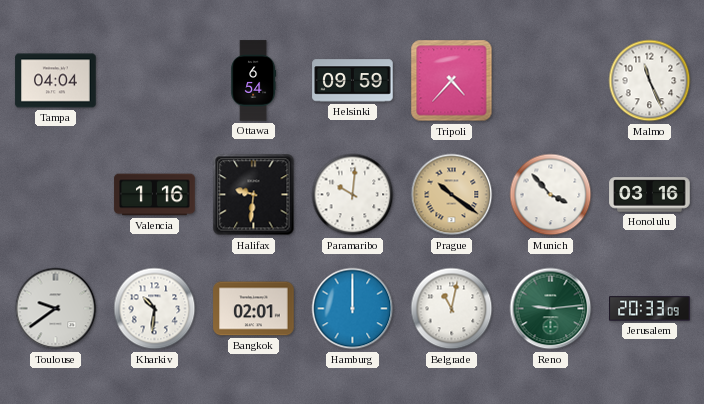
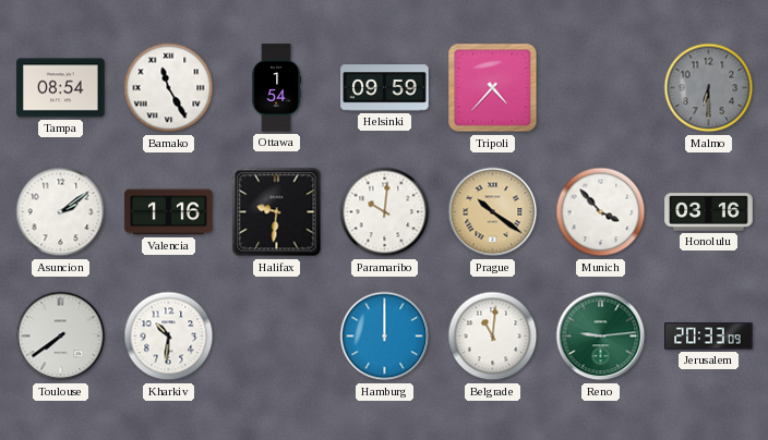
Tampa: 04:04 -> 08:54 (61, 88)
Bamako: none -> 11:25 (169, 88)
Ottawa: 6:54 -> 1:54 (277, 88)
Malmo: 11:26 -> 6:30 (709, 88)
Malmo dial: white -> grey (709, 88)
Asuncion: none -> 2:09 (61, 212)
Toulouse: 9:39 -> 7:39 (61, 337)
Bangkok: 02:01 -> none (254, 309)
Belgrade: 11:02 -> 11:01 (493, 337)
